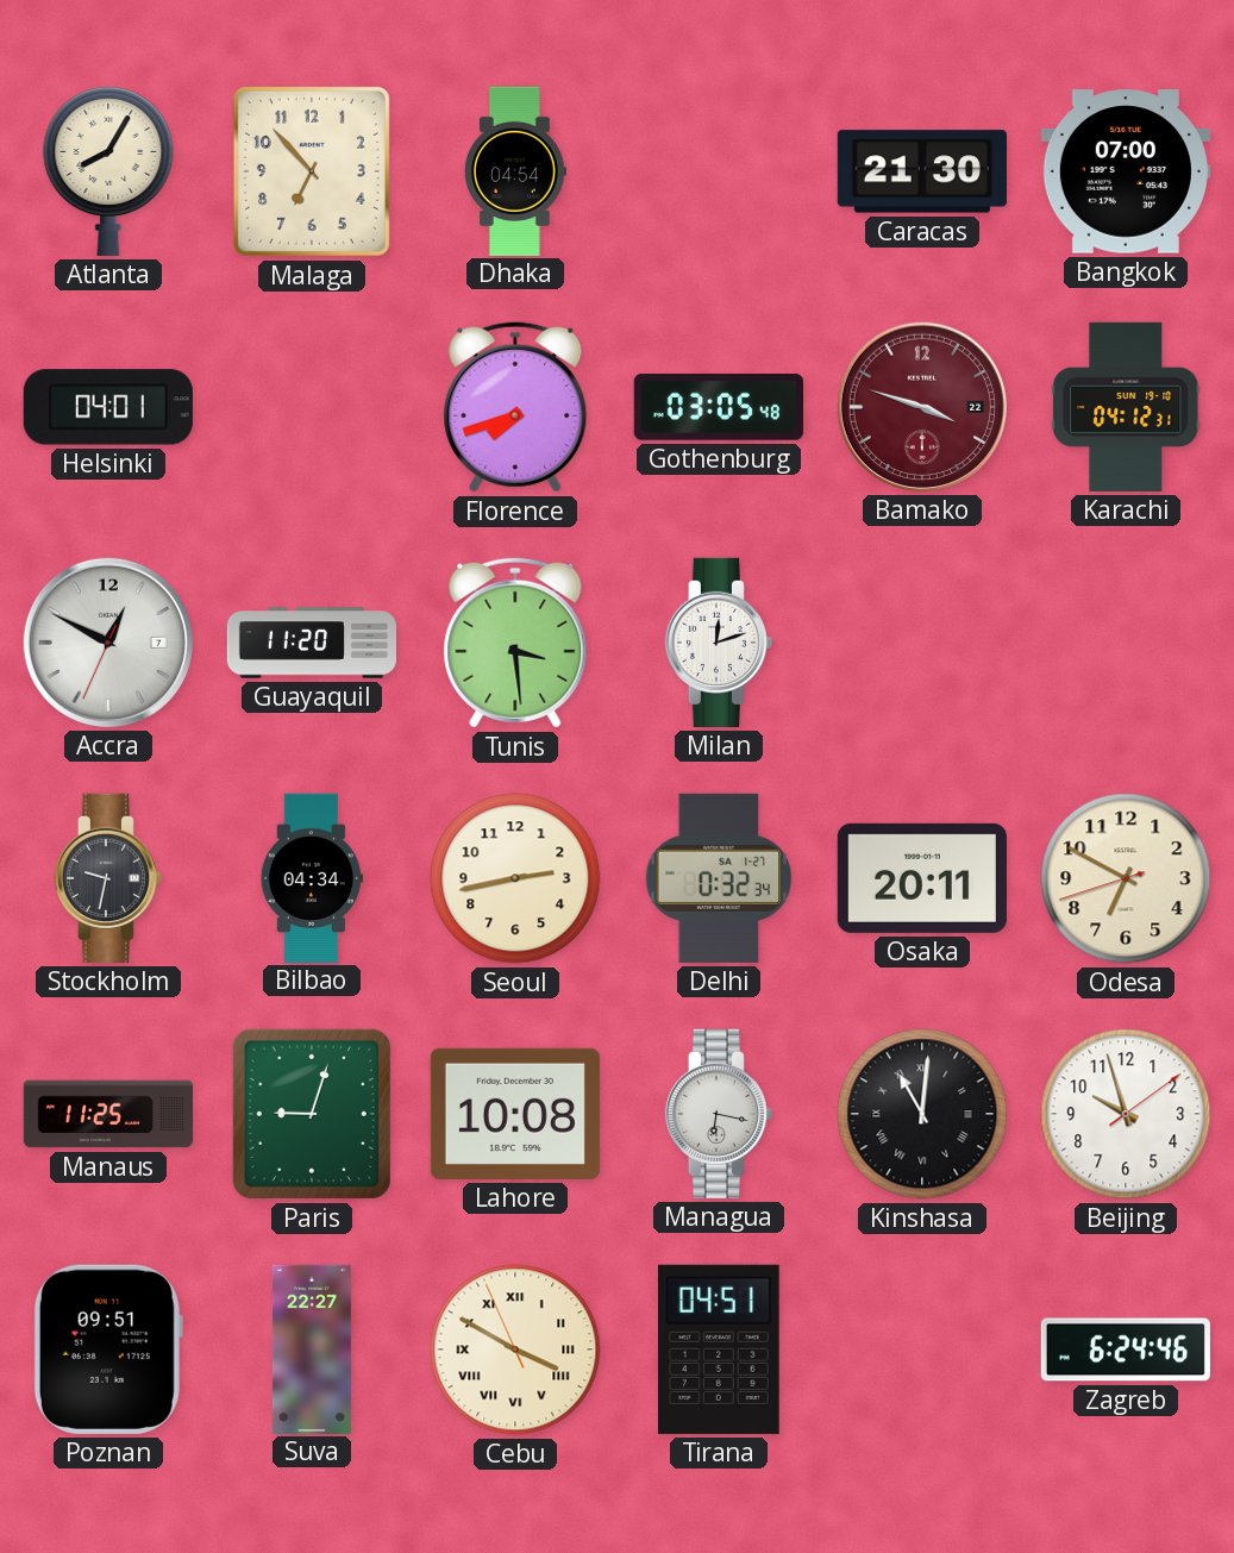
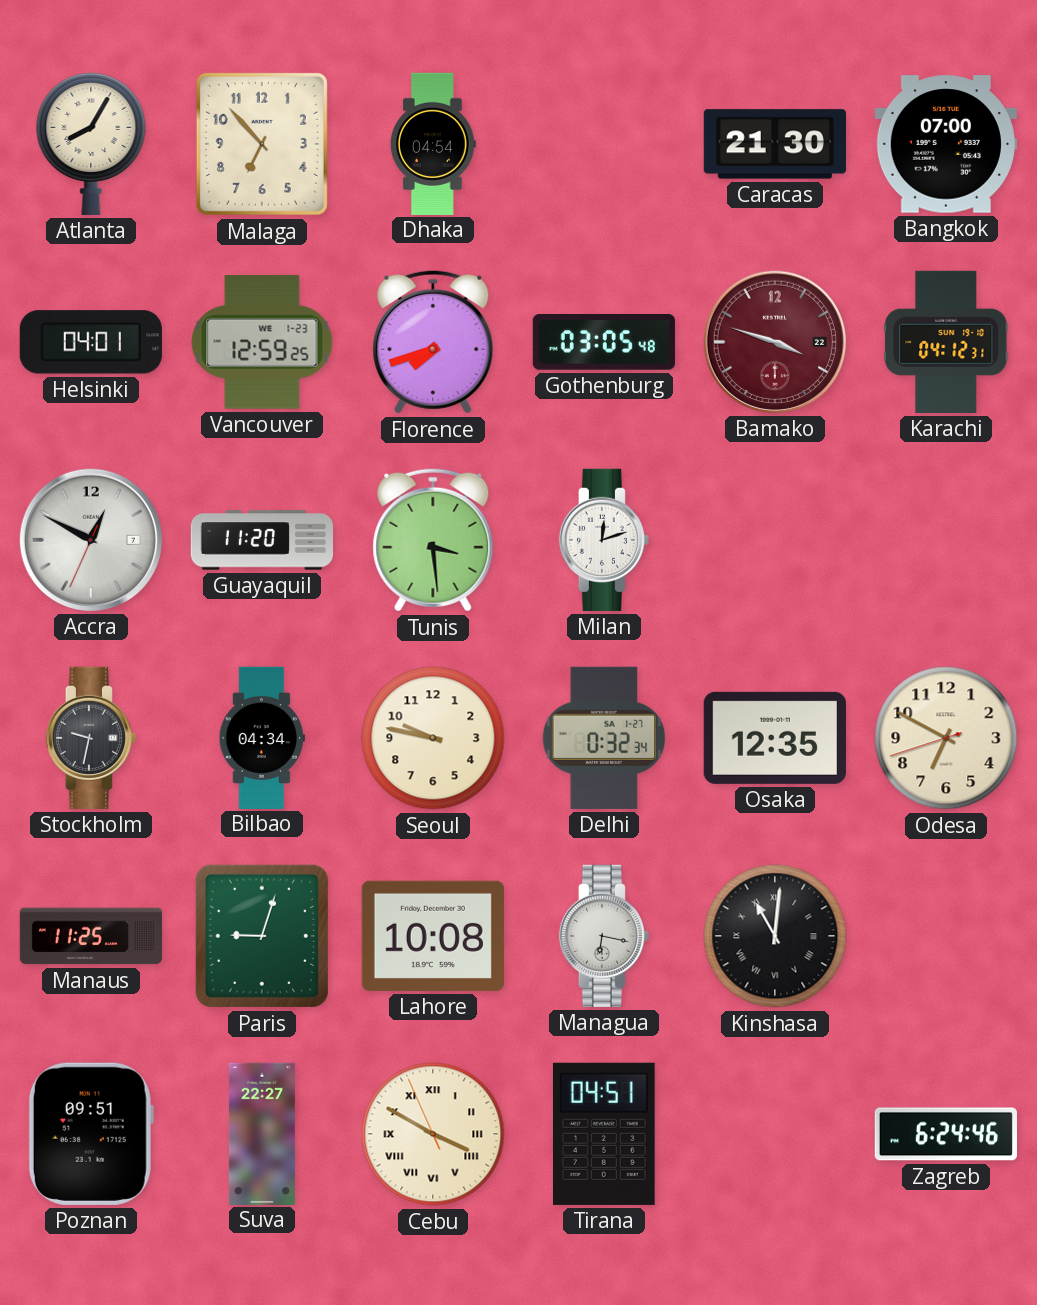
Vancouver: none -> 12:59 (262, 342)
Seoul: 2:43 -> 9:47 (433, 738)
Osaka: 20:11 -> 12:35 (775, 738)
Beijing: 9:57 -> none (1126, 1114)
